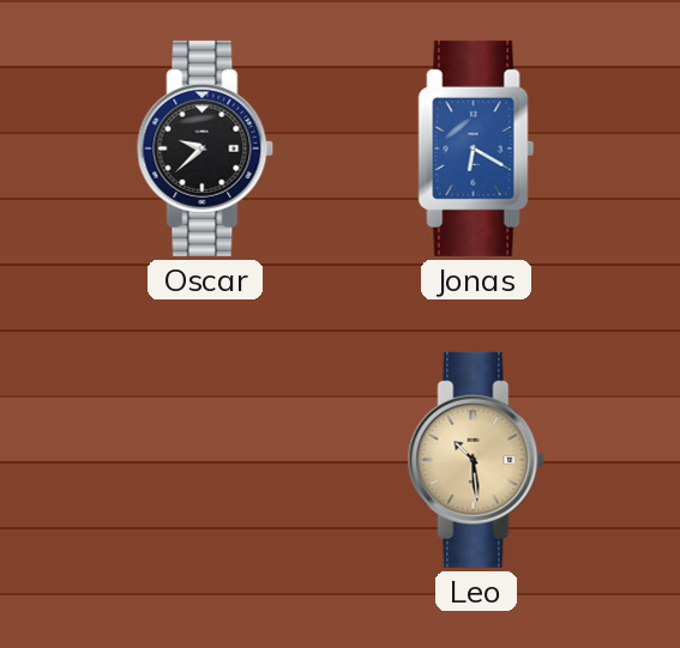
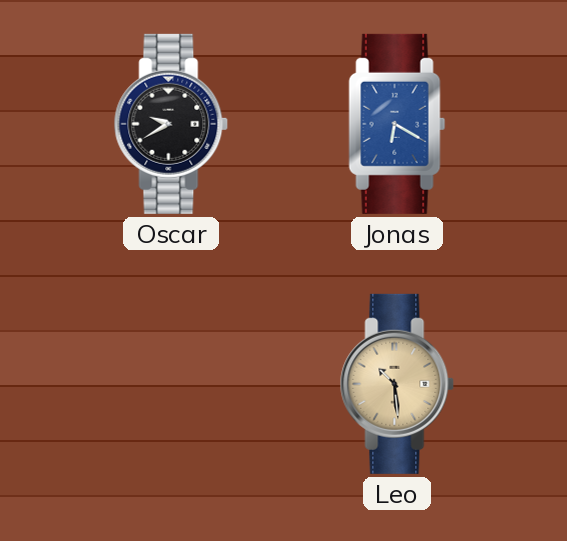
Oscar: 9:38 -> 9:40 (171, 124)
